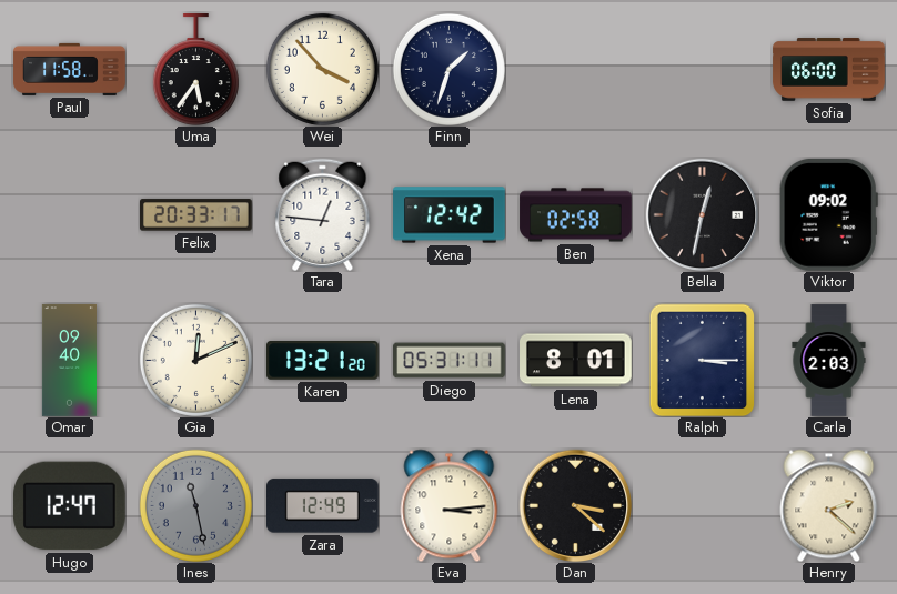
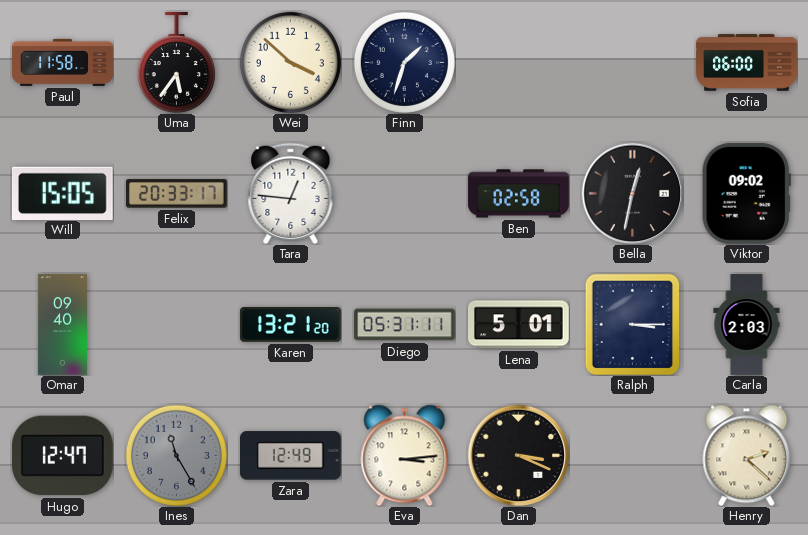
Wei: 3:53 -> 3:52 (290, 62)
Will: none -> 15:05 (62, 193)
Xena: 12:42 -> none (450, 215)
Gia: 12:11 -> none (195, 360)
Lena: 8:01 -> 5:01 (519, 325)
Ines: 11:28 -> 11:25 (176, 455)
Dan: 3:22 -> 3:19 (518, 455)
